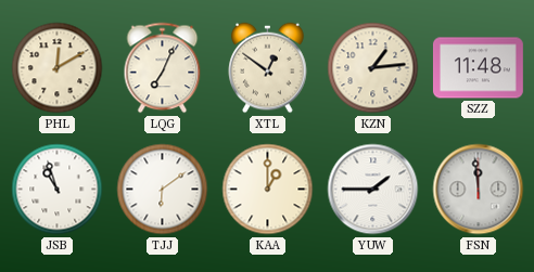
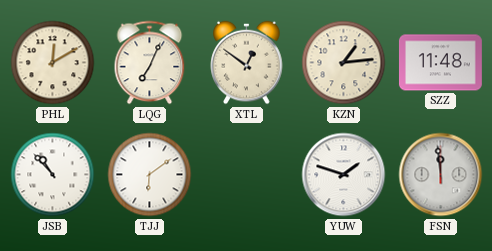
JSB: 10:57 -> 10:53 (53, 175)
KAA: 1:00 -> none (268, 190)
YUW: 1:45 -> 1:48 (344, 175)
